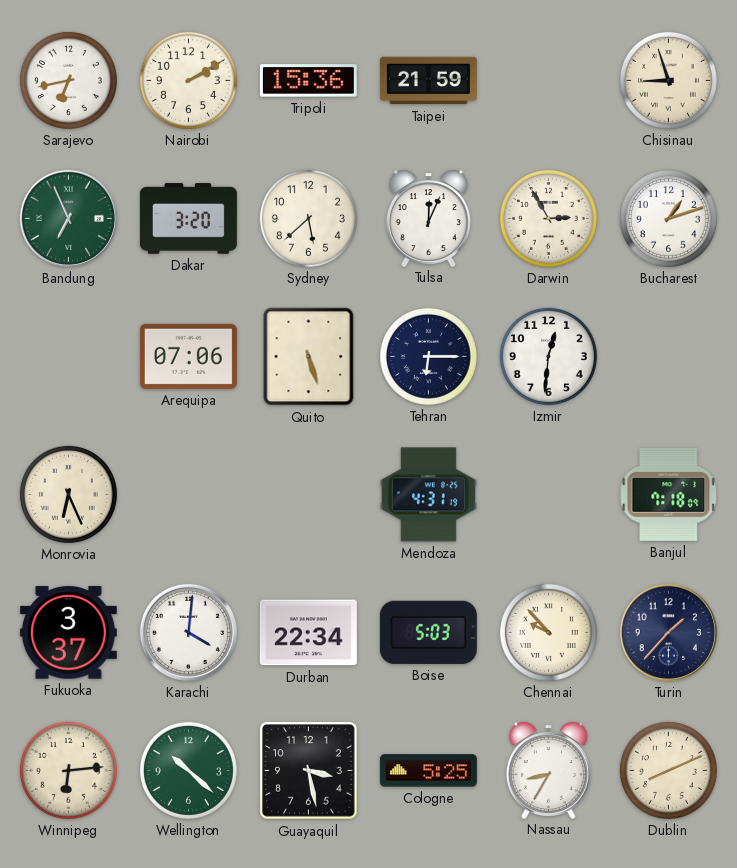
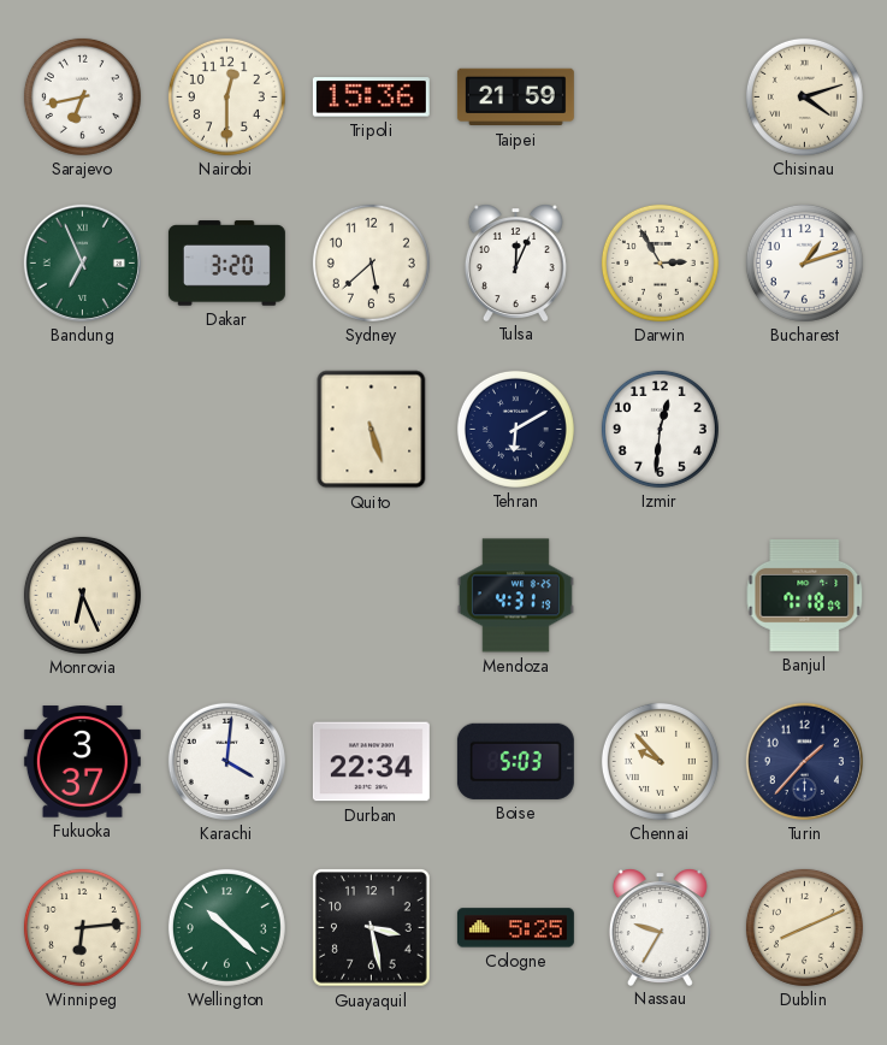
Nairobi: 2:10 -> 12:30 (226, 96)
Chisinau: 8:57 -> 4:12 (804, 96)
Arequipa: 07:06 -> none (188, 356)
Tehran: 6:15 -> 6:10 (515, 429)
Nassau: 8:35 -> 9:35 (660, 927)
